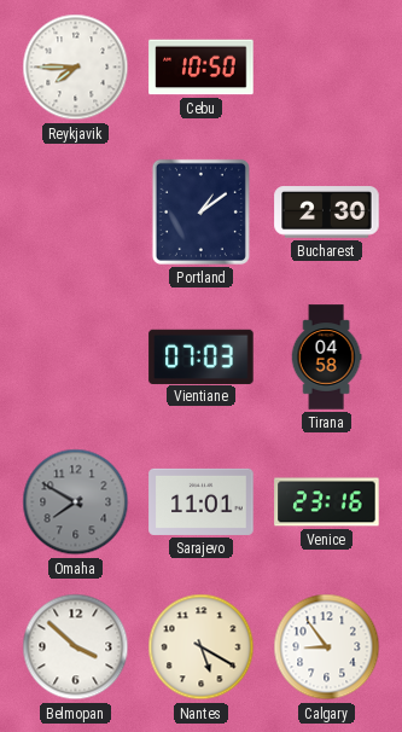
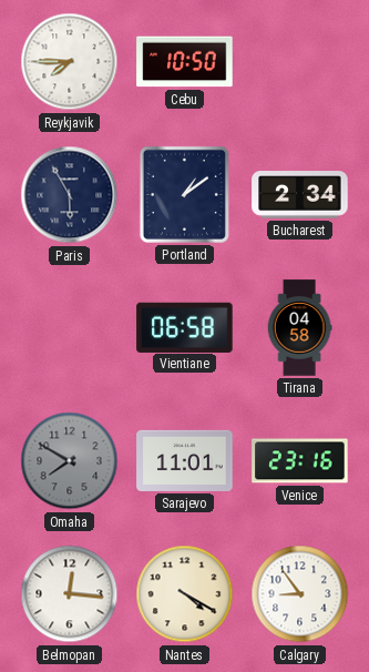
Paris: none -> 5:55 (70, 195)
Bucharest: 2:30 -> 2:34 (300, 195)
Vientiane: 07:03 -> 06:58 (185, 327)
Belmopan: 3:52 -> 12:16 (70, 594)
Nantes: 5:20 -> 4:20 (185, 594)
